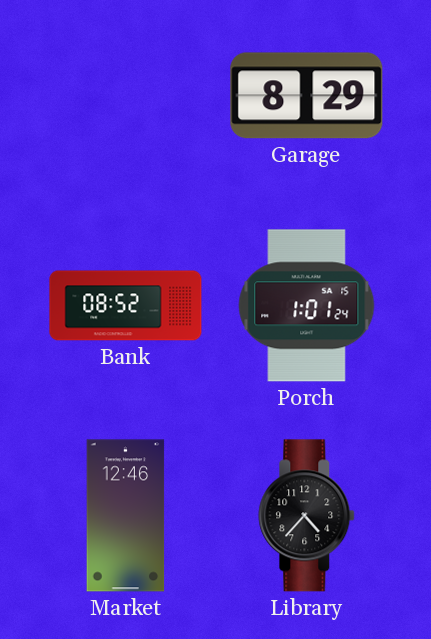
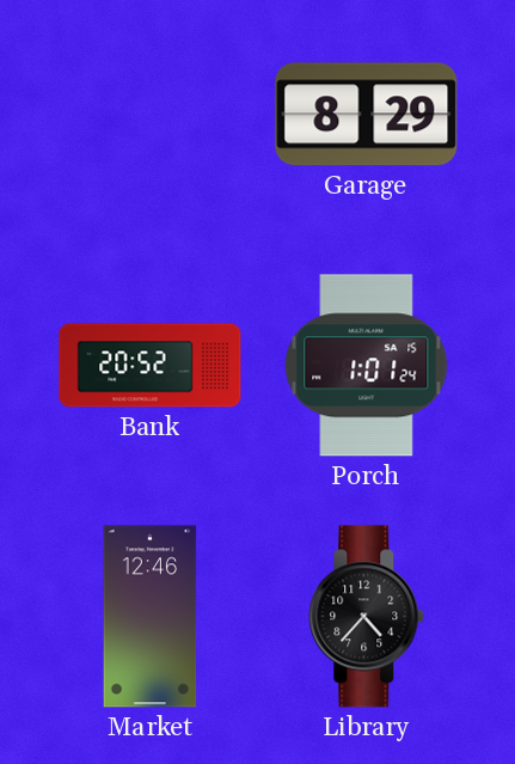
Bank: 08:52 -> 20:52 (151, 366)
